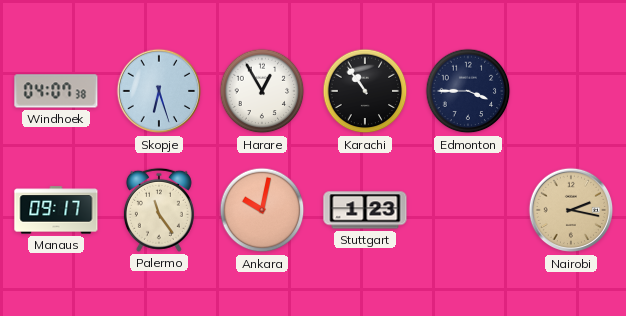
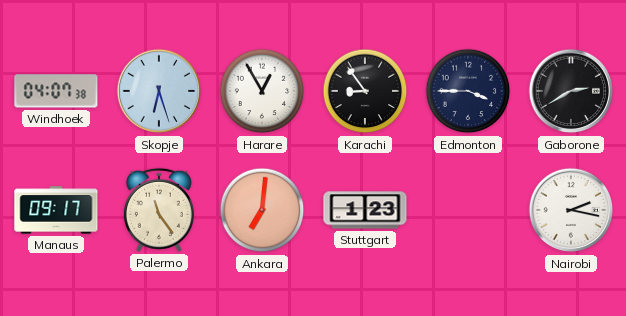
Karachi: 10:54 -> 8:54 (365, 91)
Gaborone: none -> 2:40 (571, 91)
Ankara: 10:02 -> 7:01 (262, 210)
Nairobi dial: champagne -> white (571, 210)
